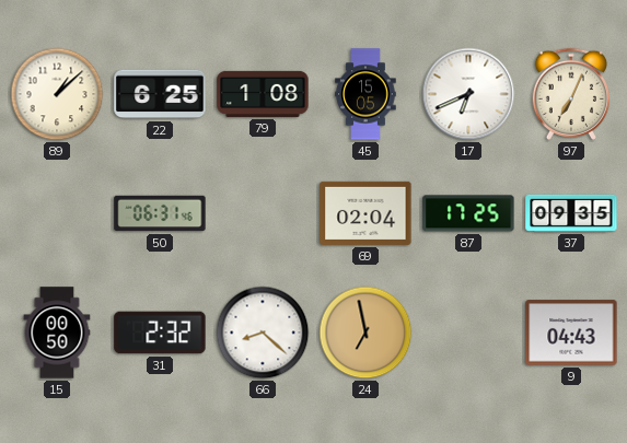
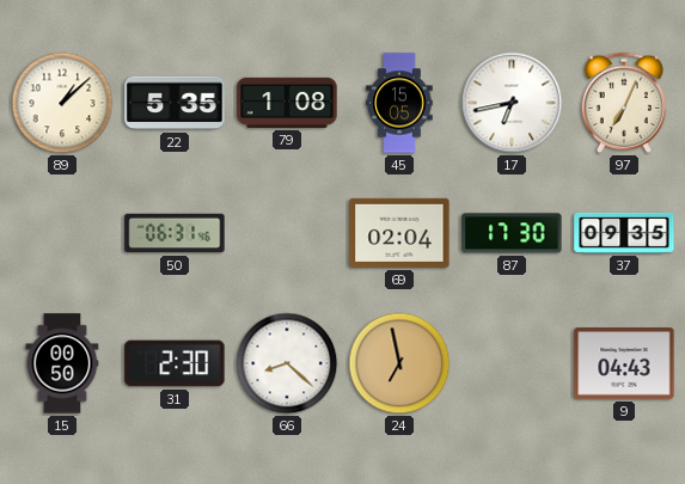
22: 6:25 -> 5:35 (175, 103)
17: 6:41 -> 6:43 (512, 103)
87: 17:25 -> 17:30 (512, 233)
31: 2:32 -> 2:30 (175, 363)
